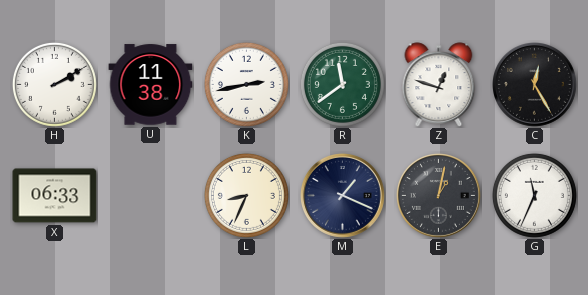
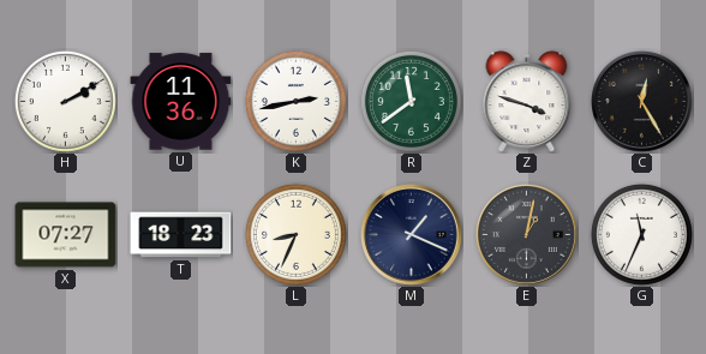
U: 11:38 -> 11:36 (181, 102)
Z: 12:48 -> 3:48 (527, 102)
X: 06:33 -> 07:27 (66, 235)
T: none -> 18:23 (181, 235)
